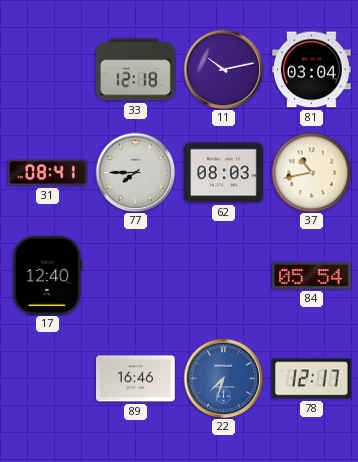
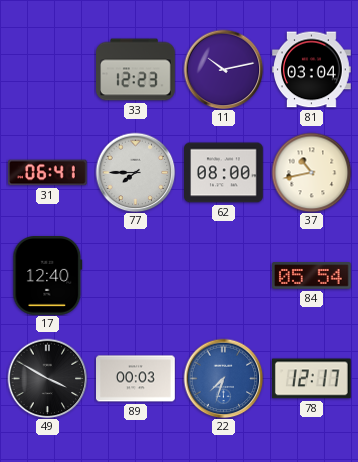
33: 12:18 -> 12:23 (136, 70)
31: 08:41 -> 06:41 (48, 173)
62: 08:03 -> 08:00 (224, 173)
49: none -> 3:50 (47, 378)
89: 16:46 -> 00:03 (136, 379)
